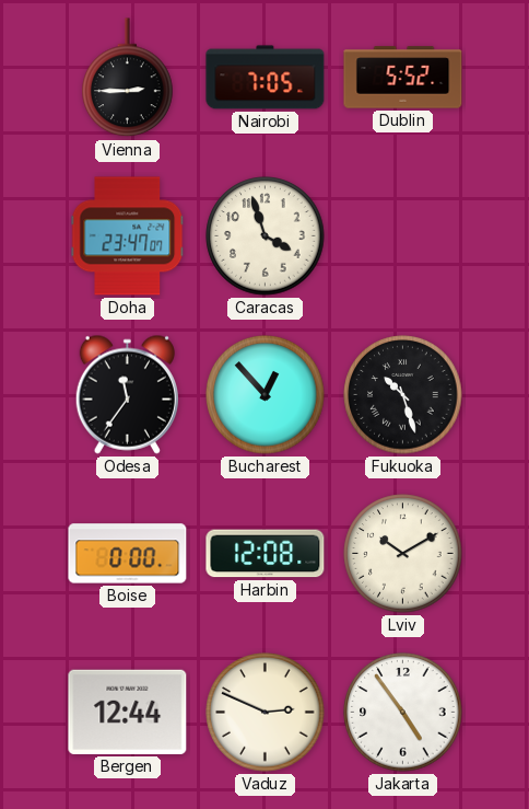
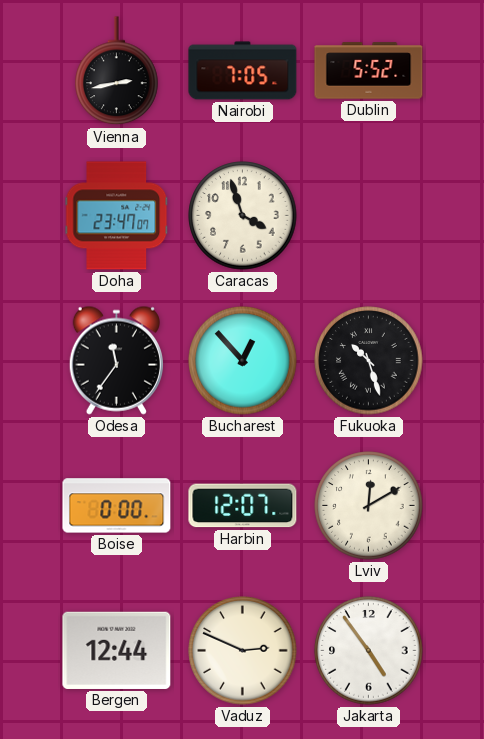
Vienna: 2:45 -> 2:43 (117, 71)
Harbin: 12:08 -> 12:07 (243, 506)
Lviv: 10:10 -> 12:10 (369, 506)
